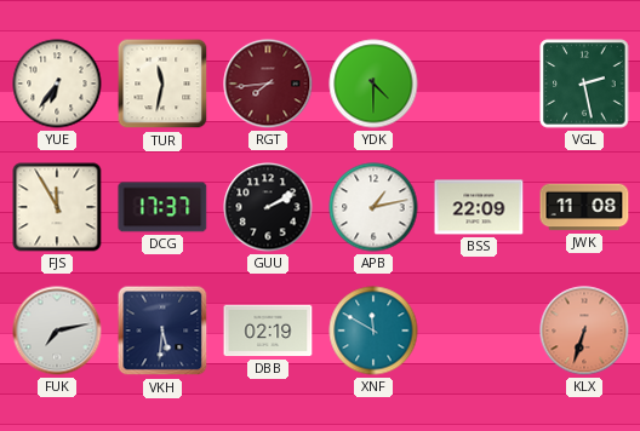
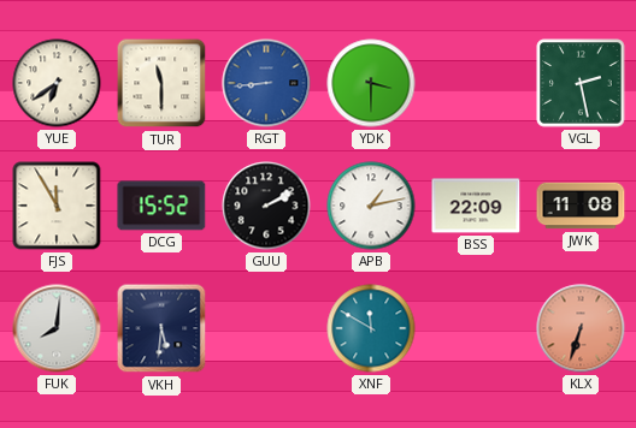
YUE: 6:36 -> 6:39 (57, 83)
TUR: 11:32 -> 11:30 (161, 83)
RGT: 7:44 -> 8:44 (266, 83)
RGT dial: burgundy -> blue (266, 83)
YDK: 4:30 -> 3:30 (371, 83)
DCG: 17:37 -> 15:52 (161, 206)
FUK: 7:13 -> 8:01 (57, 328)
DBB: 02:19 -> none (268, 331)
